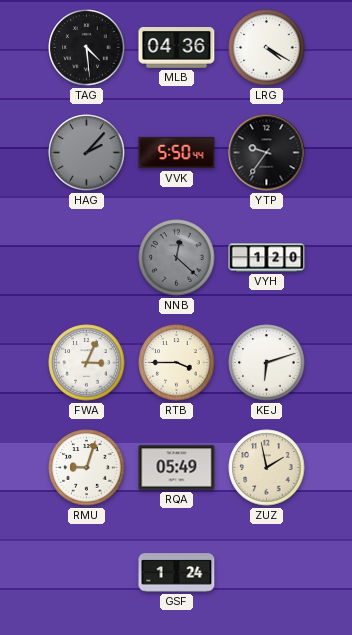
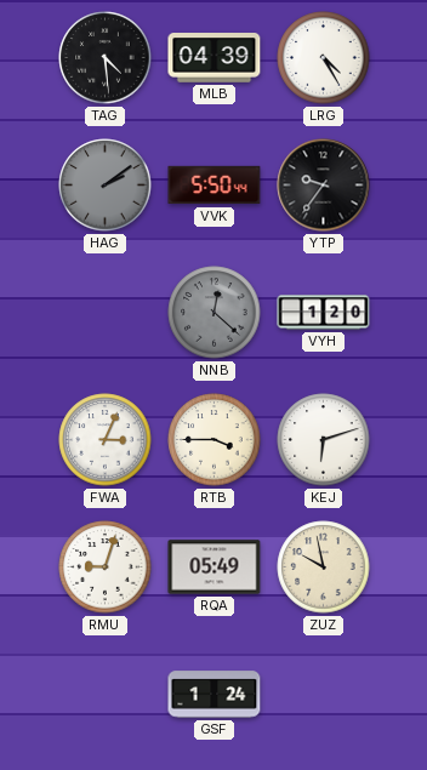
MLB: 04:36 -> 04:39 (215, 58)
LRG: 4:20 -> 4:25 (324, 58)
HAG: 2:07 -> 2:09 (106, 186)
ZUZ: 1:58 -> 9:58 (324, 567)
